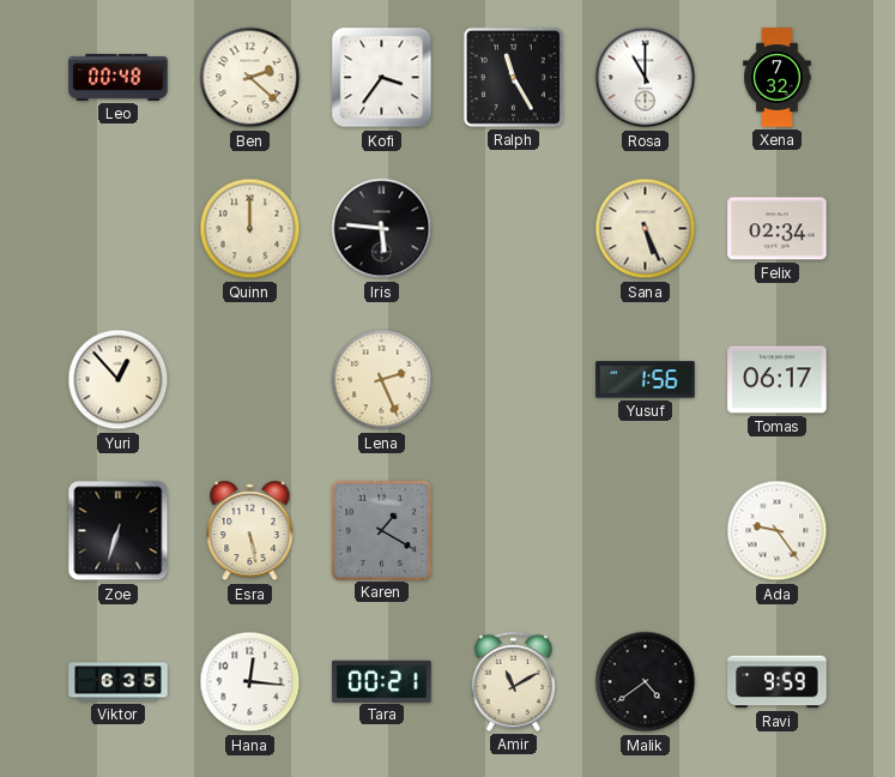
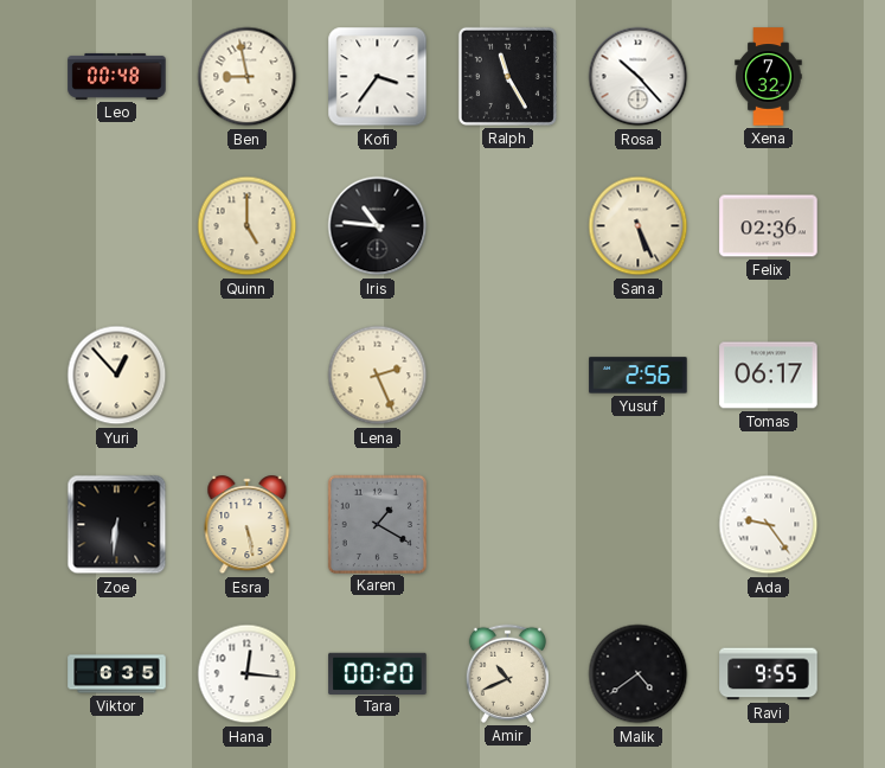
Ben: 2:22 -> 8:58 (248, 77)
Rosa: 11:00 -> 10:23 (639, 77)
Quinn: 12:00 -> 5:00 (248, 226)
Iris: 5:46 -> 10:46 (378, 226)
Felix: 02:34 -> 02:36 (769, 226)
Yusuf: 1:56 -> 2:56 (639, 376)
Zoe: 6:33 -> 6:31 (117, 525)
Tara: 00:21 -> 00:20 (378, 673)
Amir: 11:10 -> 10:41 (507, 673)
Ravi: 9:59 -> 9:55 (769, 674)
